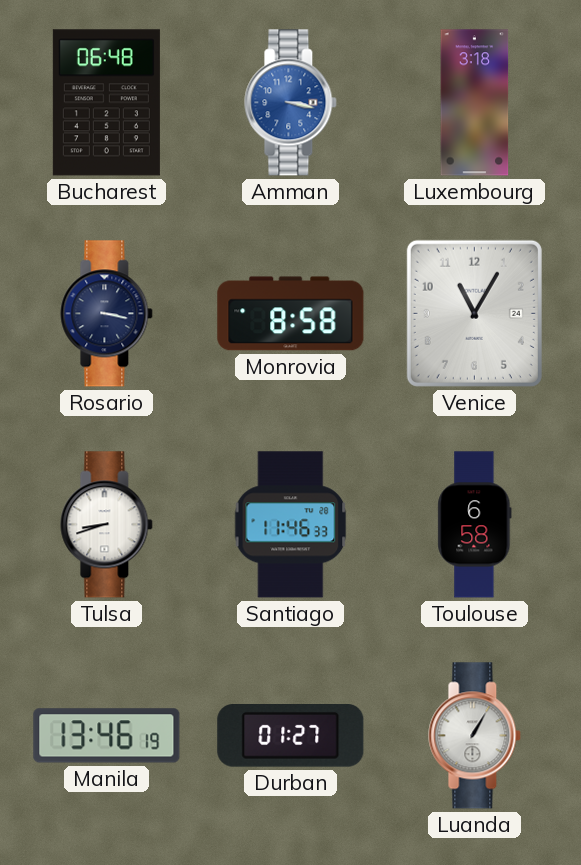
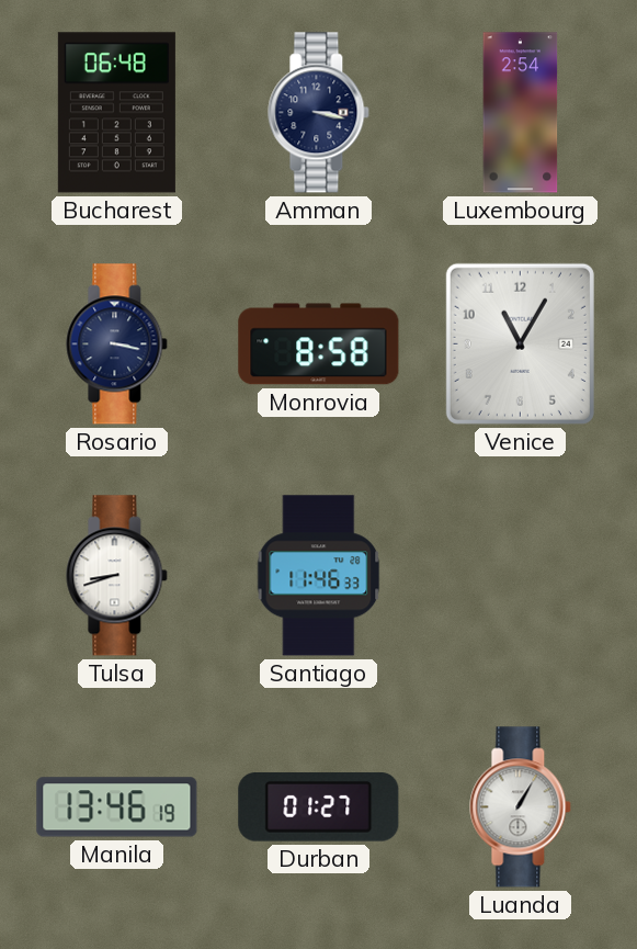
Amman dial: blue -> navy (319, 113)
Luxembourg: 3:18 -> 2:54 (521, 113)
Toulouse: 6:58 -> none (475, 525)
